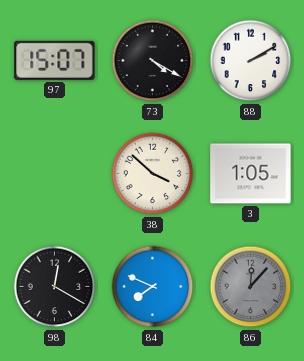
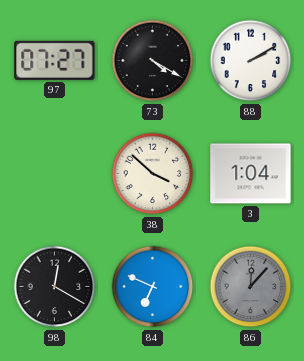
97: 15:07 -> 07:27 (55, 60)
3: 1:05 -> 1:04 (251, 174)
84: 7:49 -> 6:49 (153, 287)
